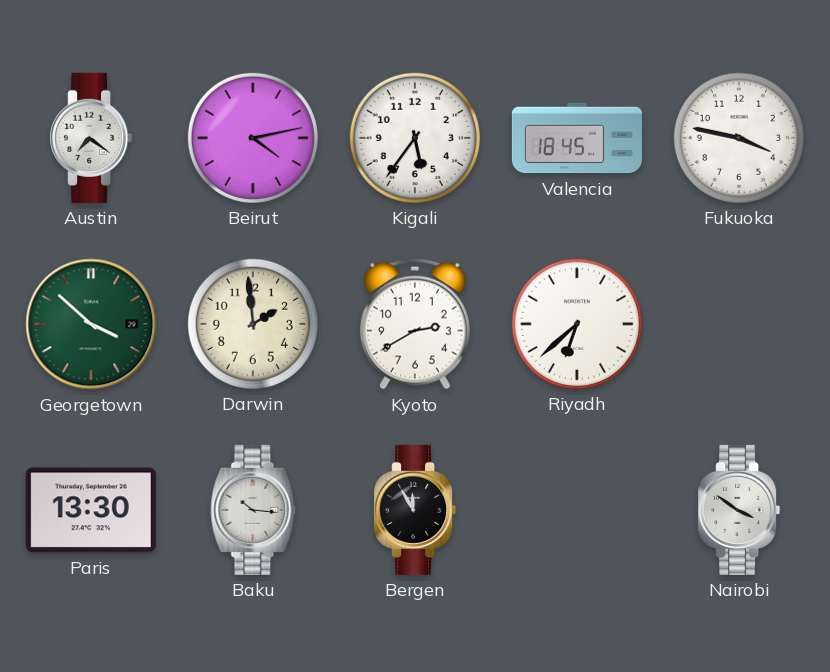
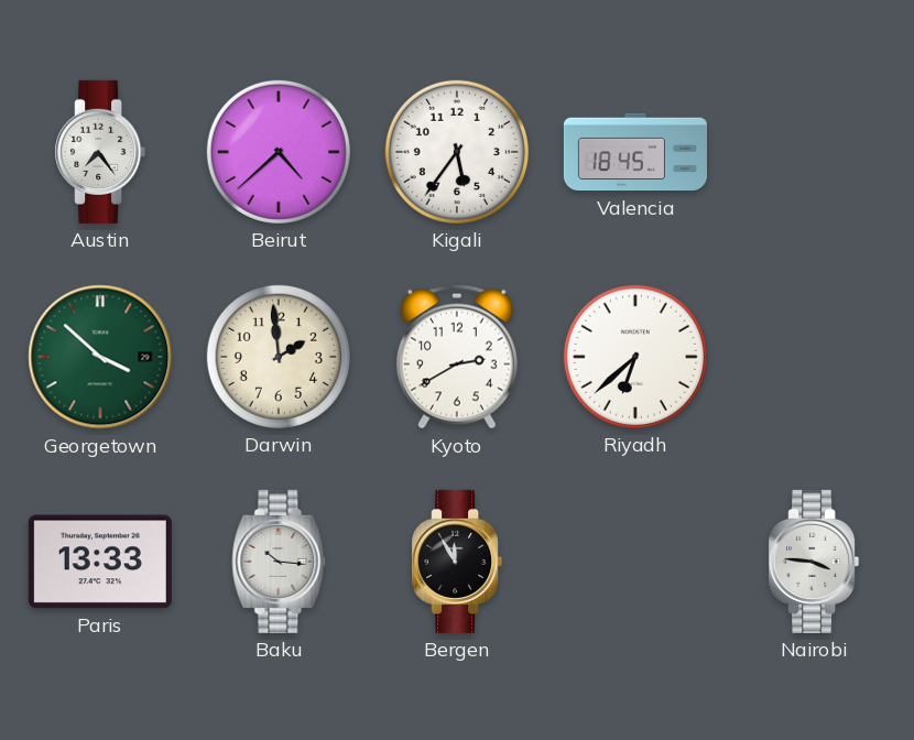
Austin: 7:21 -> 7:24 (100, 152)
Beirut: 4:13 -> 4:38 (279, 152)
Fukuoka: 3:47 -> none (739, 138)
Paris: 13:30 -> 13:33 (100, 562)
Nairobi: 3:51 -> 3:46 (814, 562)
